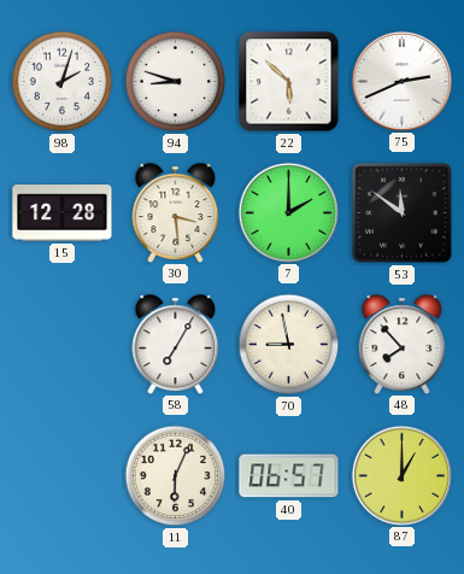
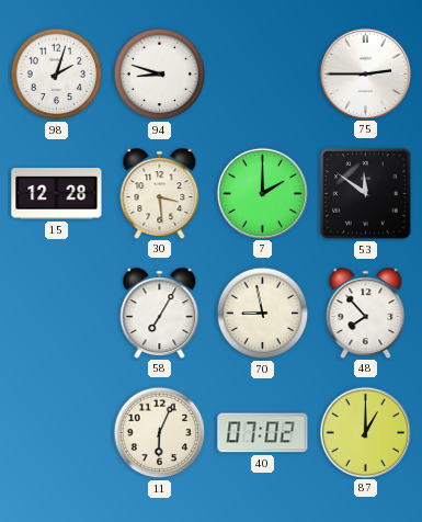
22: 5:52 -> none (289, 82)
75: 2:41 -> 2:45 (365, 73)
40: 06:57 -> 07:02 (263, 433)
